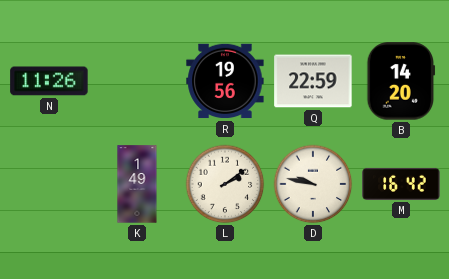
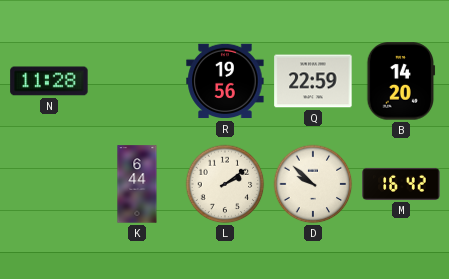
N: 11:26 -> 11:28 (49, 81)
K: 1:49 -> 6:44 (137, 184)
D: 9:47 -> 9:52 (313, 184)
